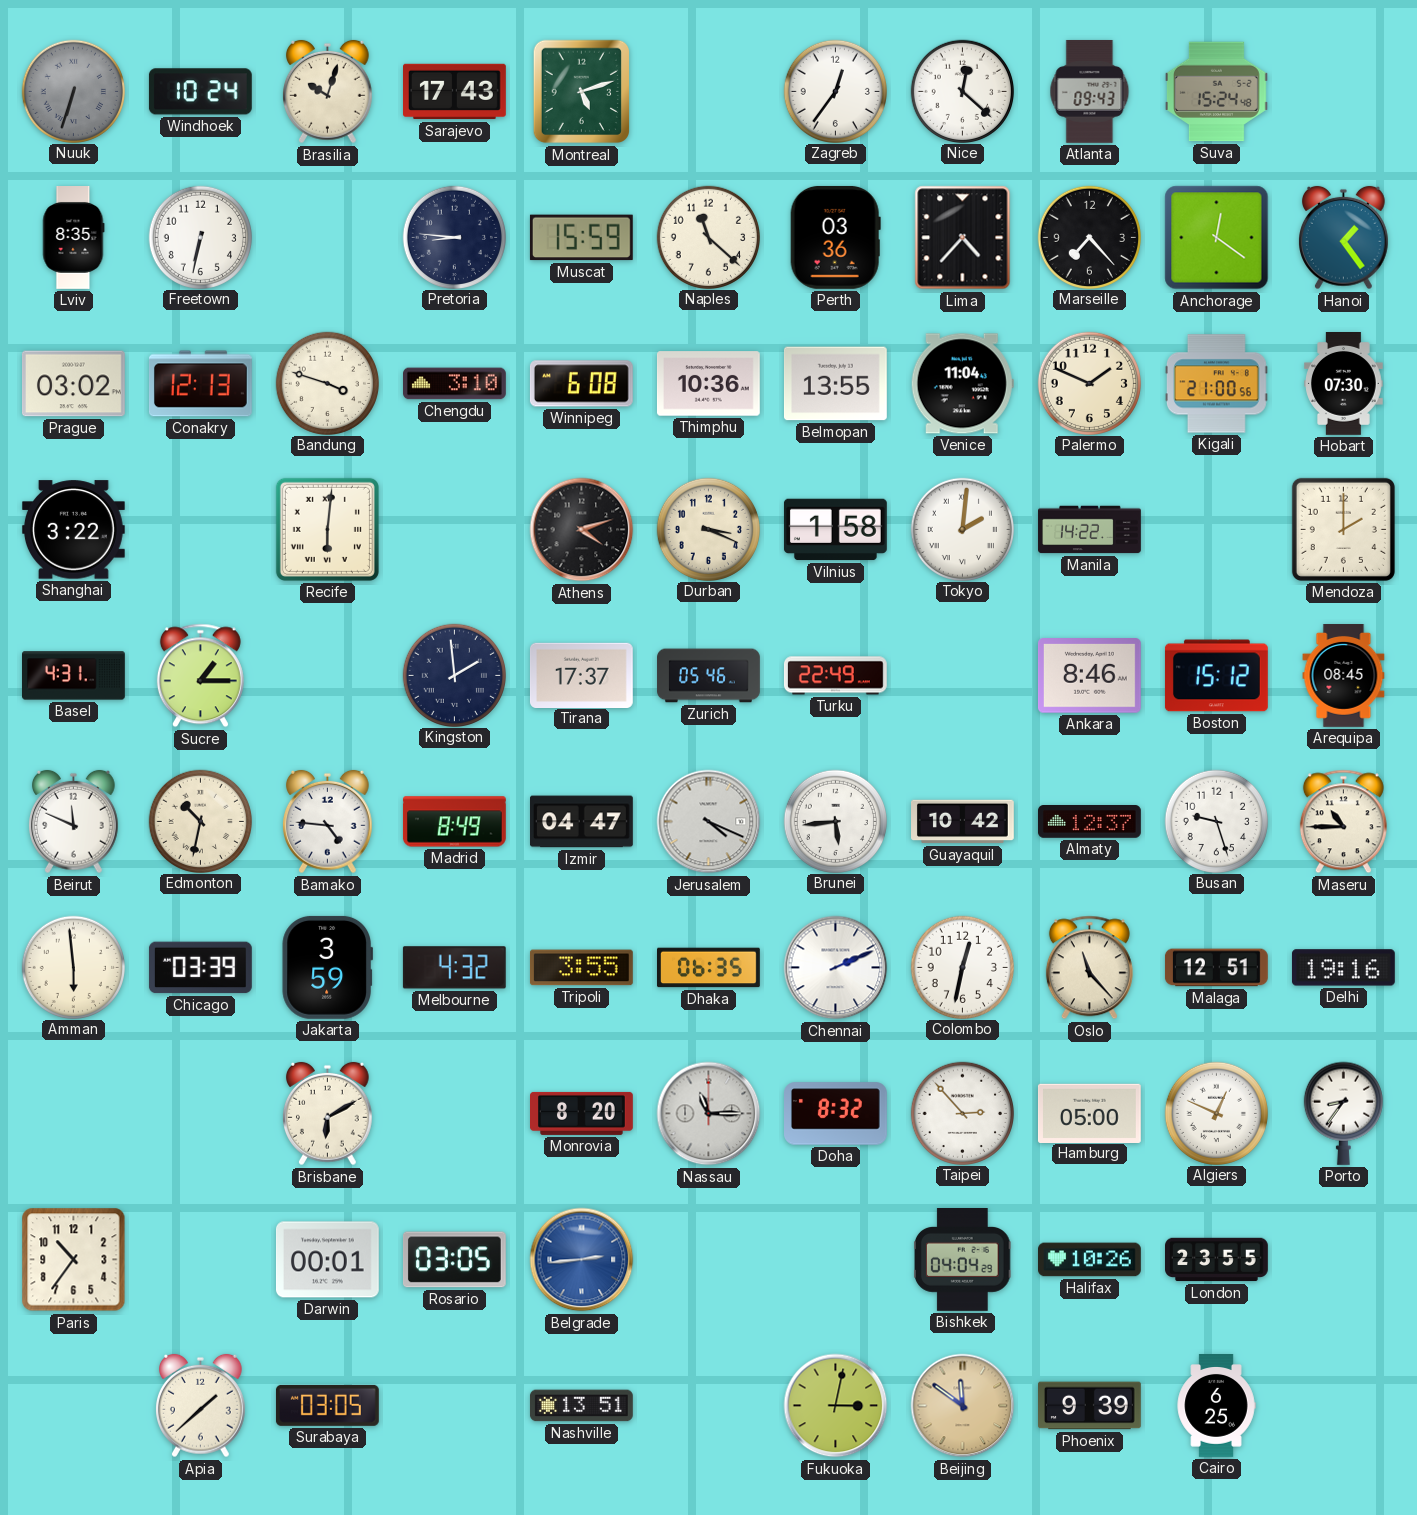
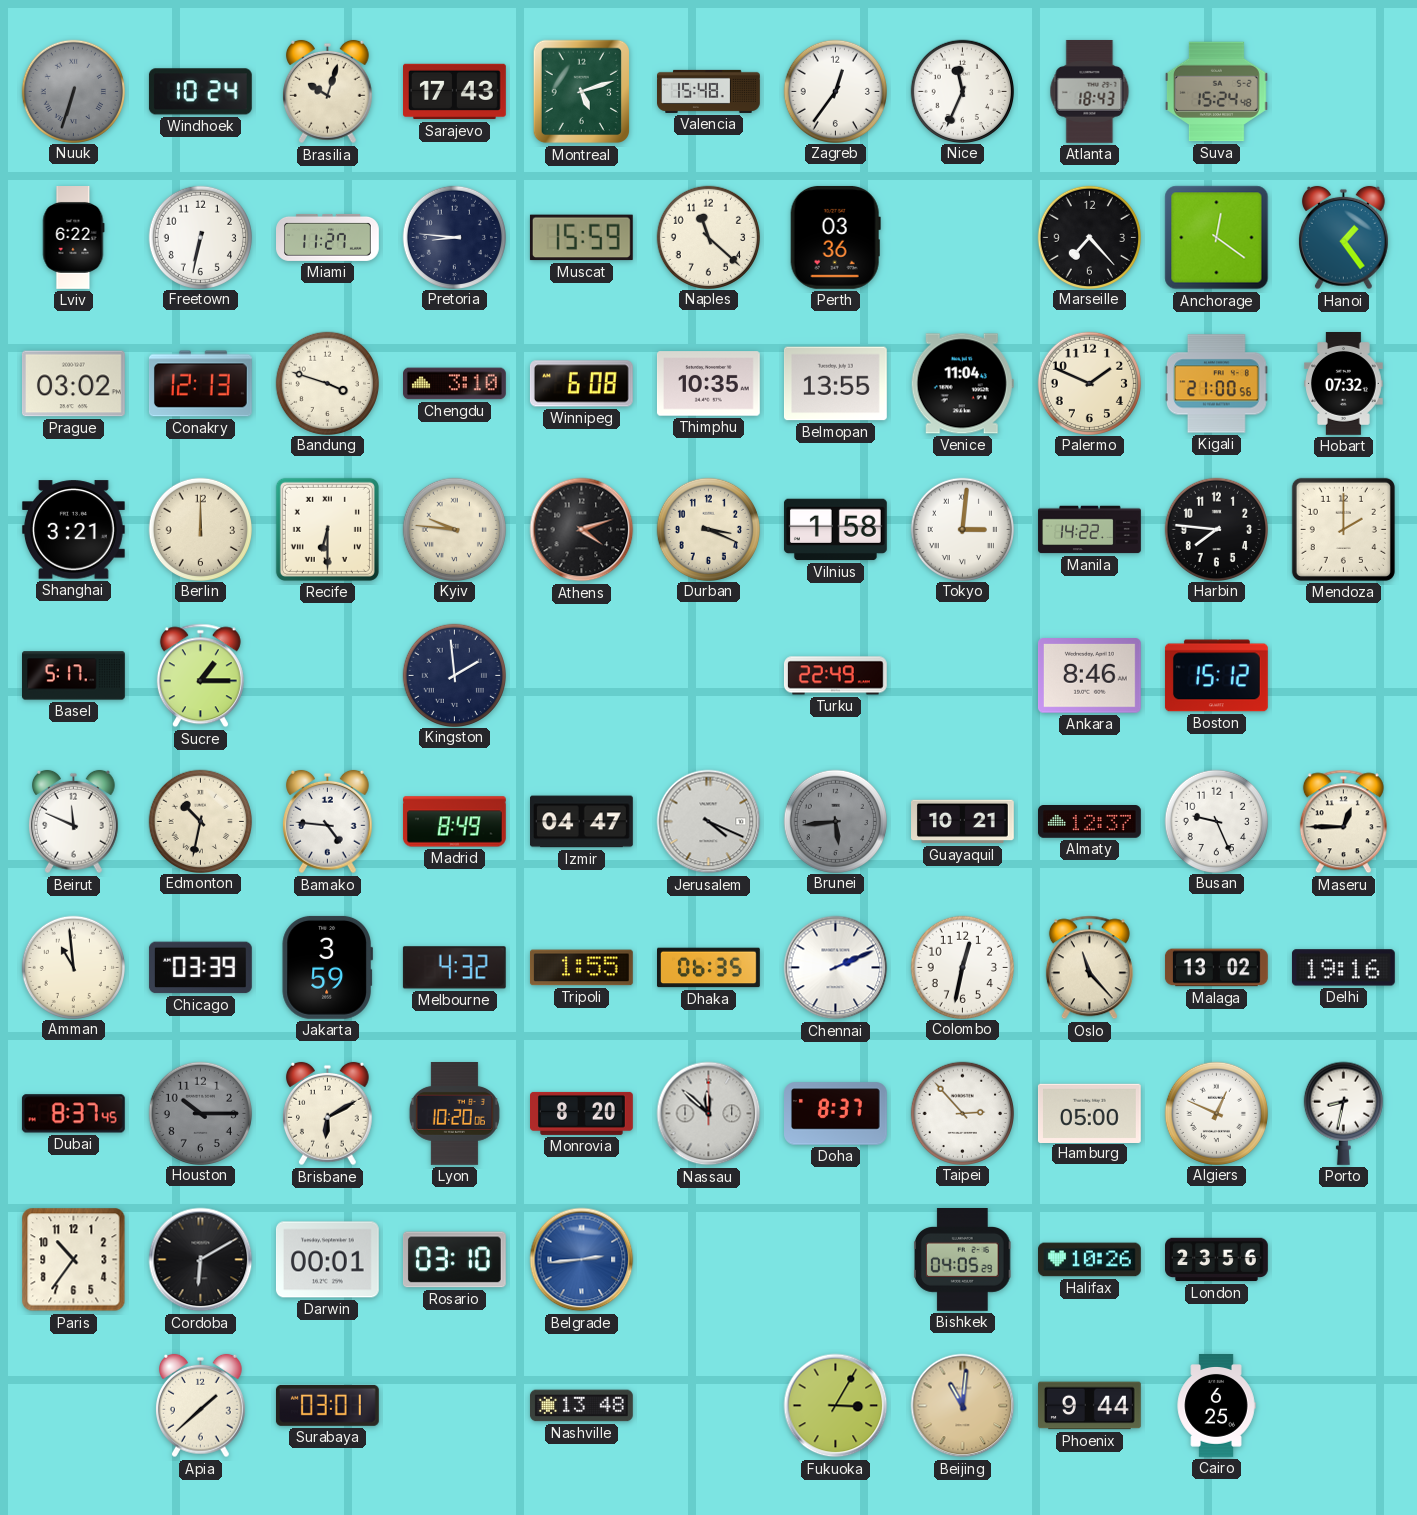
Valencia: none -> 15:48 (709, 91)
Nice: 12:22 -> 11:34 (962, 91)
Atlanta: 09:43 -> 18:43 (1090, 91)
Lviv: 8:35 -> 6:22 (74, 238)
Miami: none -> 11:27 (328, 237)
Lima: 4:37 -> none (963, 238)
Thimphu: 10:36 -> 10:35 (708, 384)
Hobart: 07:30 -> 07:32 (1344, 384)
Shanghai: 3:22 -> 3:21 (73, 530)
Berlin: none -> 12:00 (200, 529)
Recife: 6:01 -> 6:30 (327, 529)
Kyiv: none -> 9:46 (454, 529)
Tokyo: 2:01 -> 3:01 (962, 529)
Harbin: none -> 7:46 (1216, 529)
Basel: 4:31 -> 5:17 (74, 676)
Tirana: 17:37 -> none (581, 675)
Zurich: 05:46 -> none (709, 676)
Arequipa: 08:45 -> none (1344, 676)
Brunei dial: white -> grey (835, 821)
Guayaquil: 10:42 -> 10:21 (963, 822)
Busan: 9:27 -> 9:26 (1216, 821)
Maseru: 10:45 -> 12:45 (1343, 822)
Amman: 5:59 -> 10:59 (73, 967)
Tripoli: 3:55 -> 1:55 (581, 968)
Malaga: 12:51 -> 13:02 (1216, 968)
Dubai: none -> 8:37 (73, 1114)
Houston: none -> 10:15 (200, 1113)
Lyon: none -> 10:20 (454, 1114)
Nassau: 11:15 -> 11:52 (709, 1114)
Doha: 8:32 -> 8:37 (836, 1114)
Porto: 8:36 -> 8:32 (1343, 1113)
Cordoba: none -> 6:10 (201, 1260)
Rosario: 03:05 -> 03:10 (454, 1260)
Bishkek: 04:04 -> 04:05 (963, 1260)
London: 23:55 -> 23:56 (1217, 1260)
Surabaya: 03:05 -> 03:01 (327, 1405)
Nashville: 13:51 -> 13:48 (582, 1406)
Fukuoka: 3:02 -> 3:05 (836, 1406)
Beijing: 11:51 -> 11:01 (963, 1406)
Phoenix: 9:39 -> 9:44 (1090, 1406)
